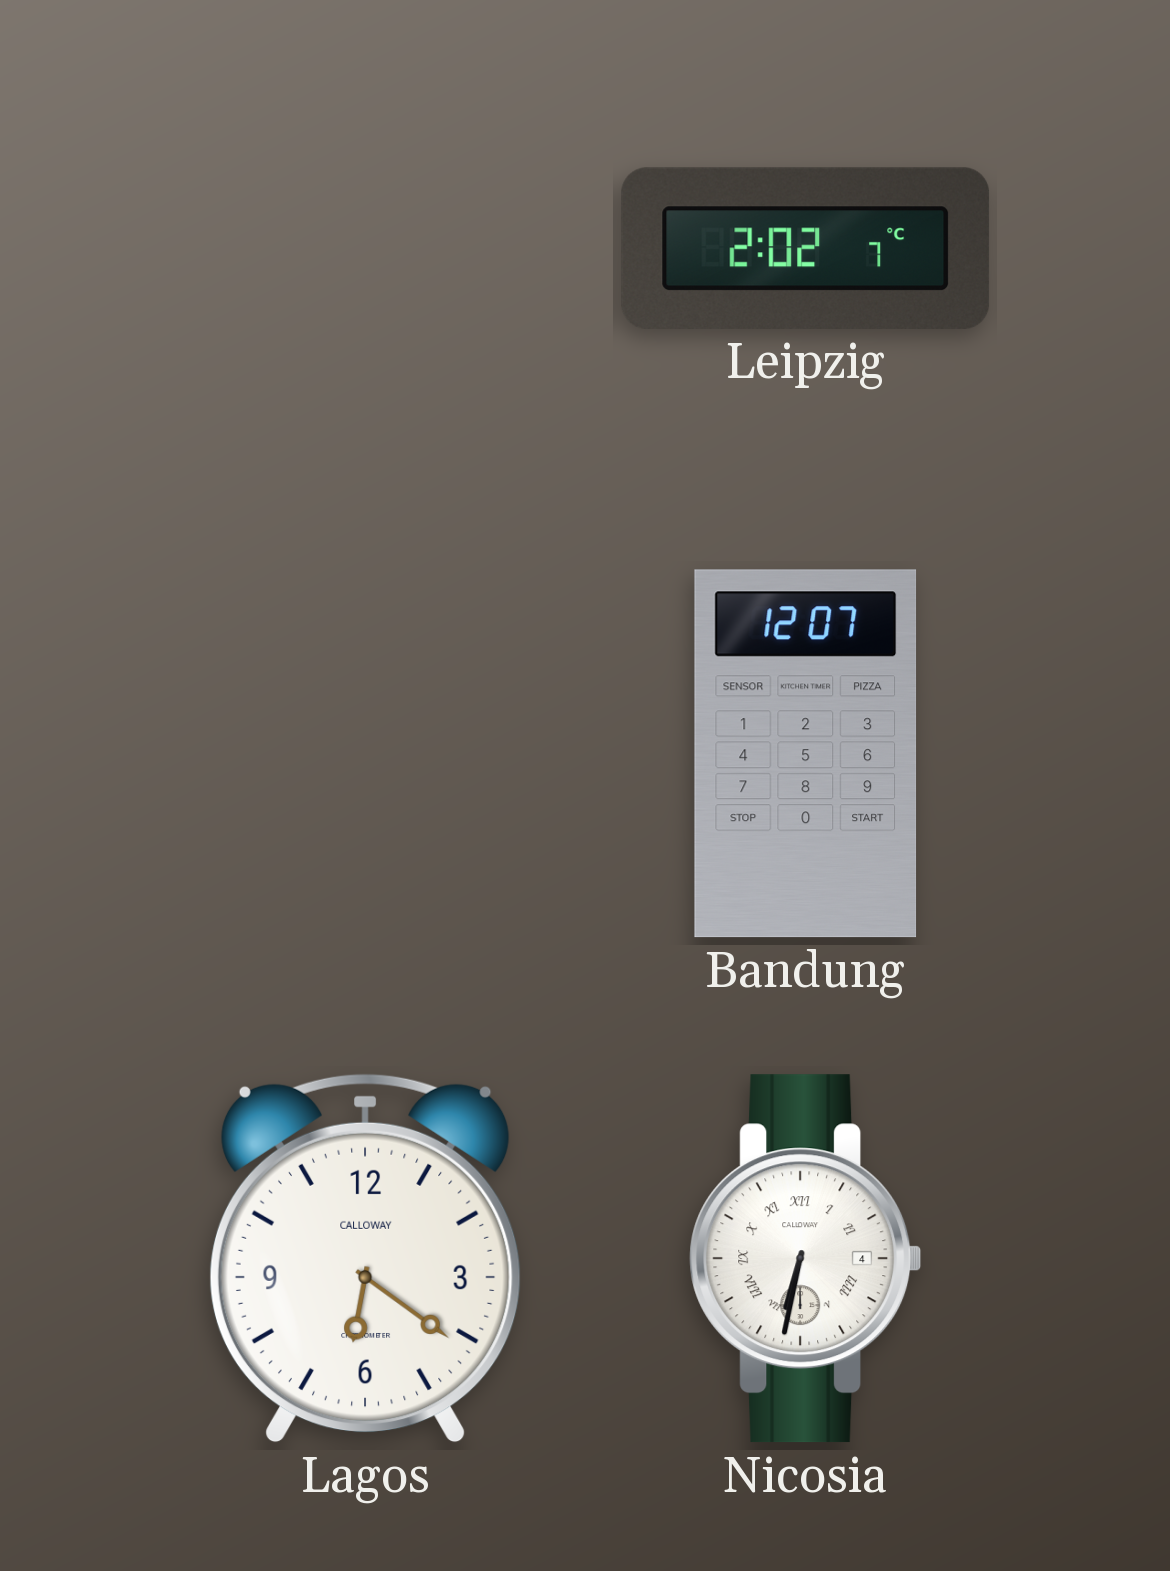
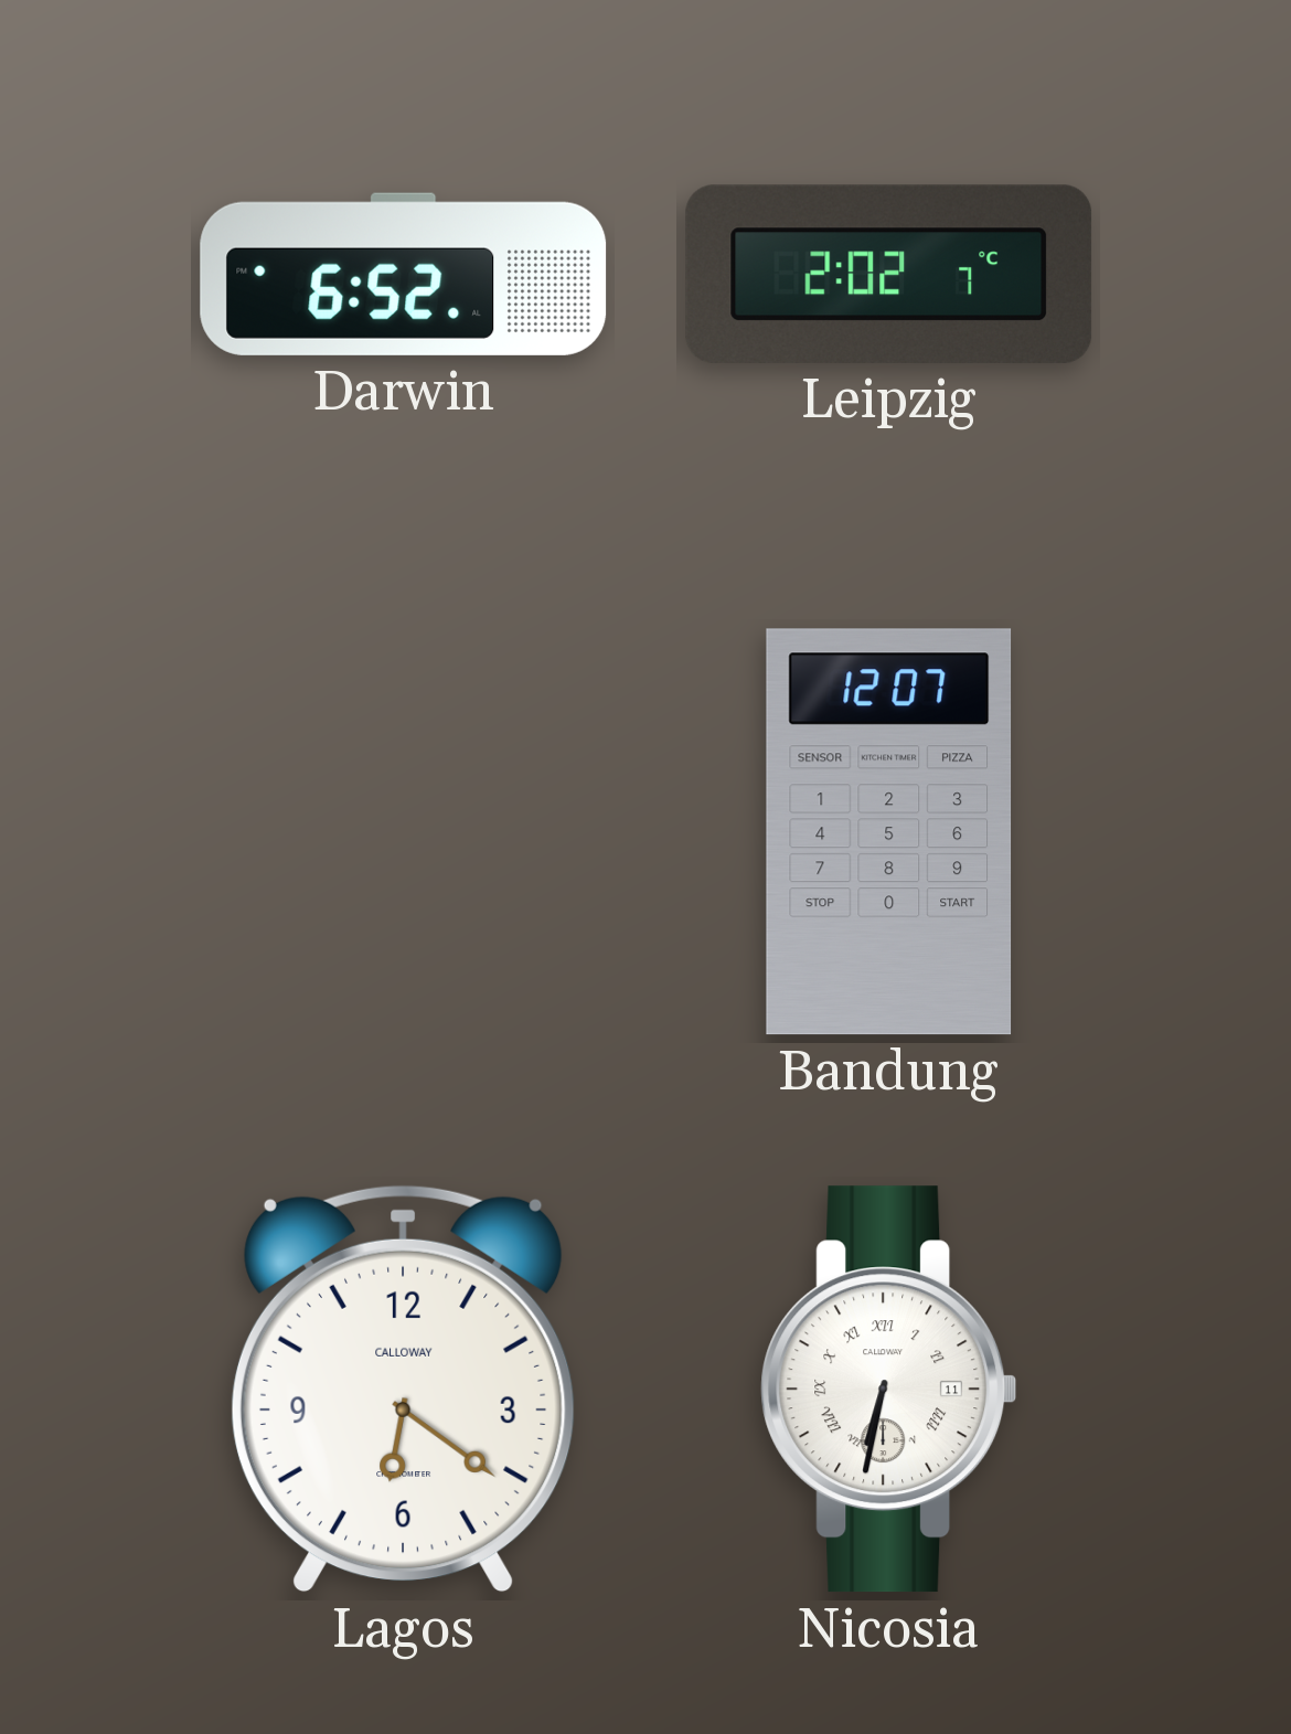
Darwin: none -> 6:52 (404, 274)
Nicosia date: 4 -> 11 (889, 1390)
